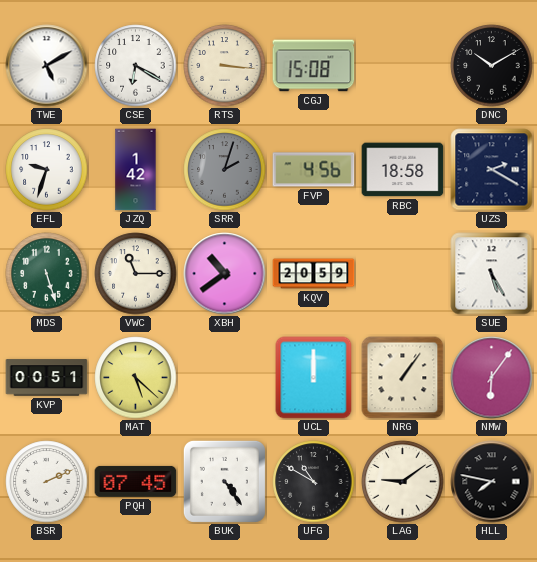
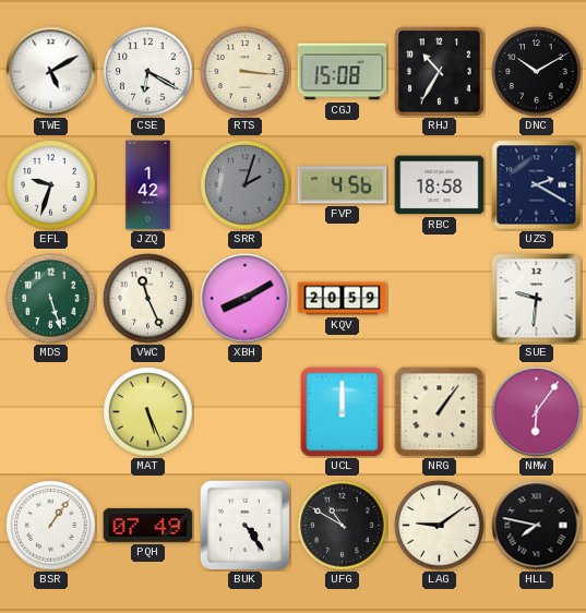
RHJ: none -> 10:35 (440, 72)
VWC: 11:15 -> 11:26 (148, 299)
XBH: 10:39 -> 8:10 (246, 299)
SUE: 5:25 -> 9:31 (537, 299)
KVP: 00:51 -> none (47, 378)
MAT: 5:22 -> 5:26 (148, 412)
BSR: 2:11 -> 1:06 (51, 526)
PQH: 07:45 -> 07:49 (148, 525)
